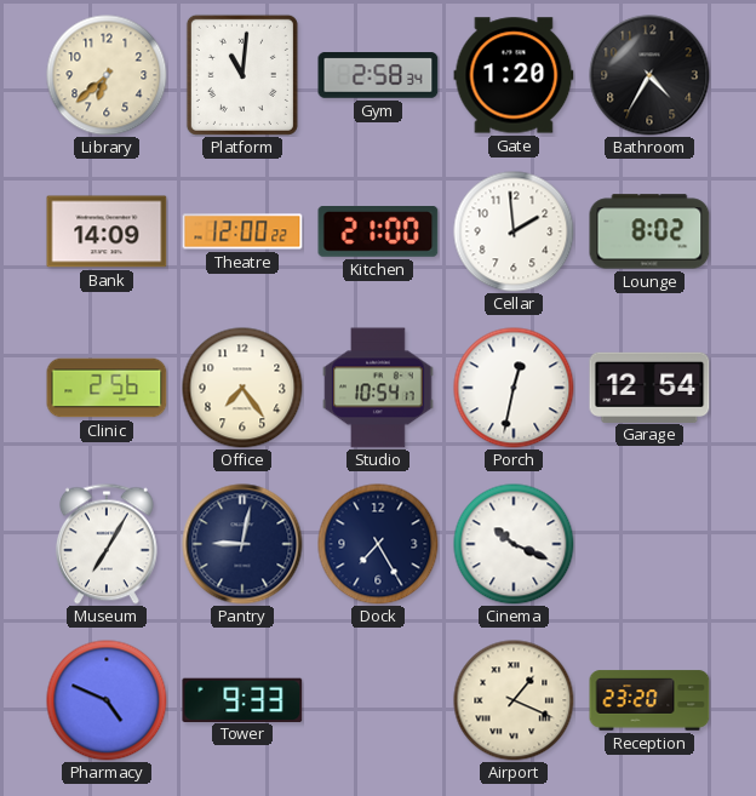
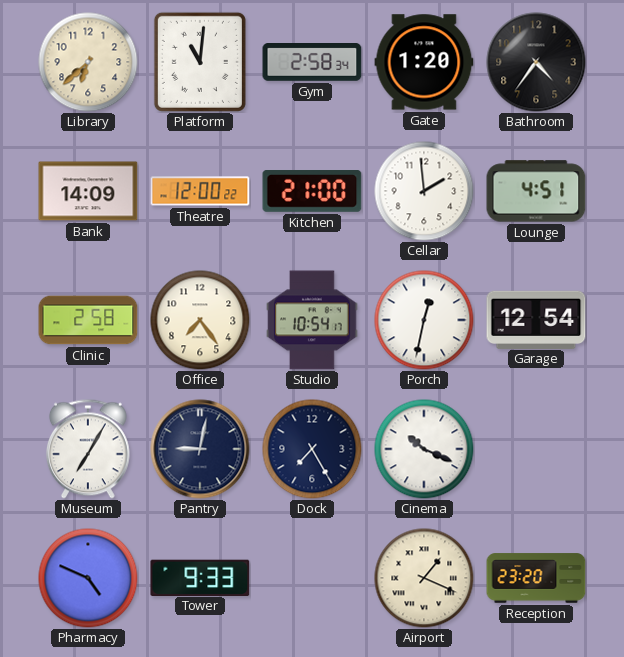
Bathroom: 4:35 -> 4:36 (536, 62)
Lounge: 8:02 -> 4:51 (536, 191)
Clinic: 2:56 -> 2:58 (88, 320)
